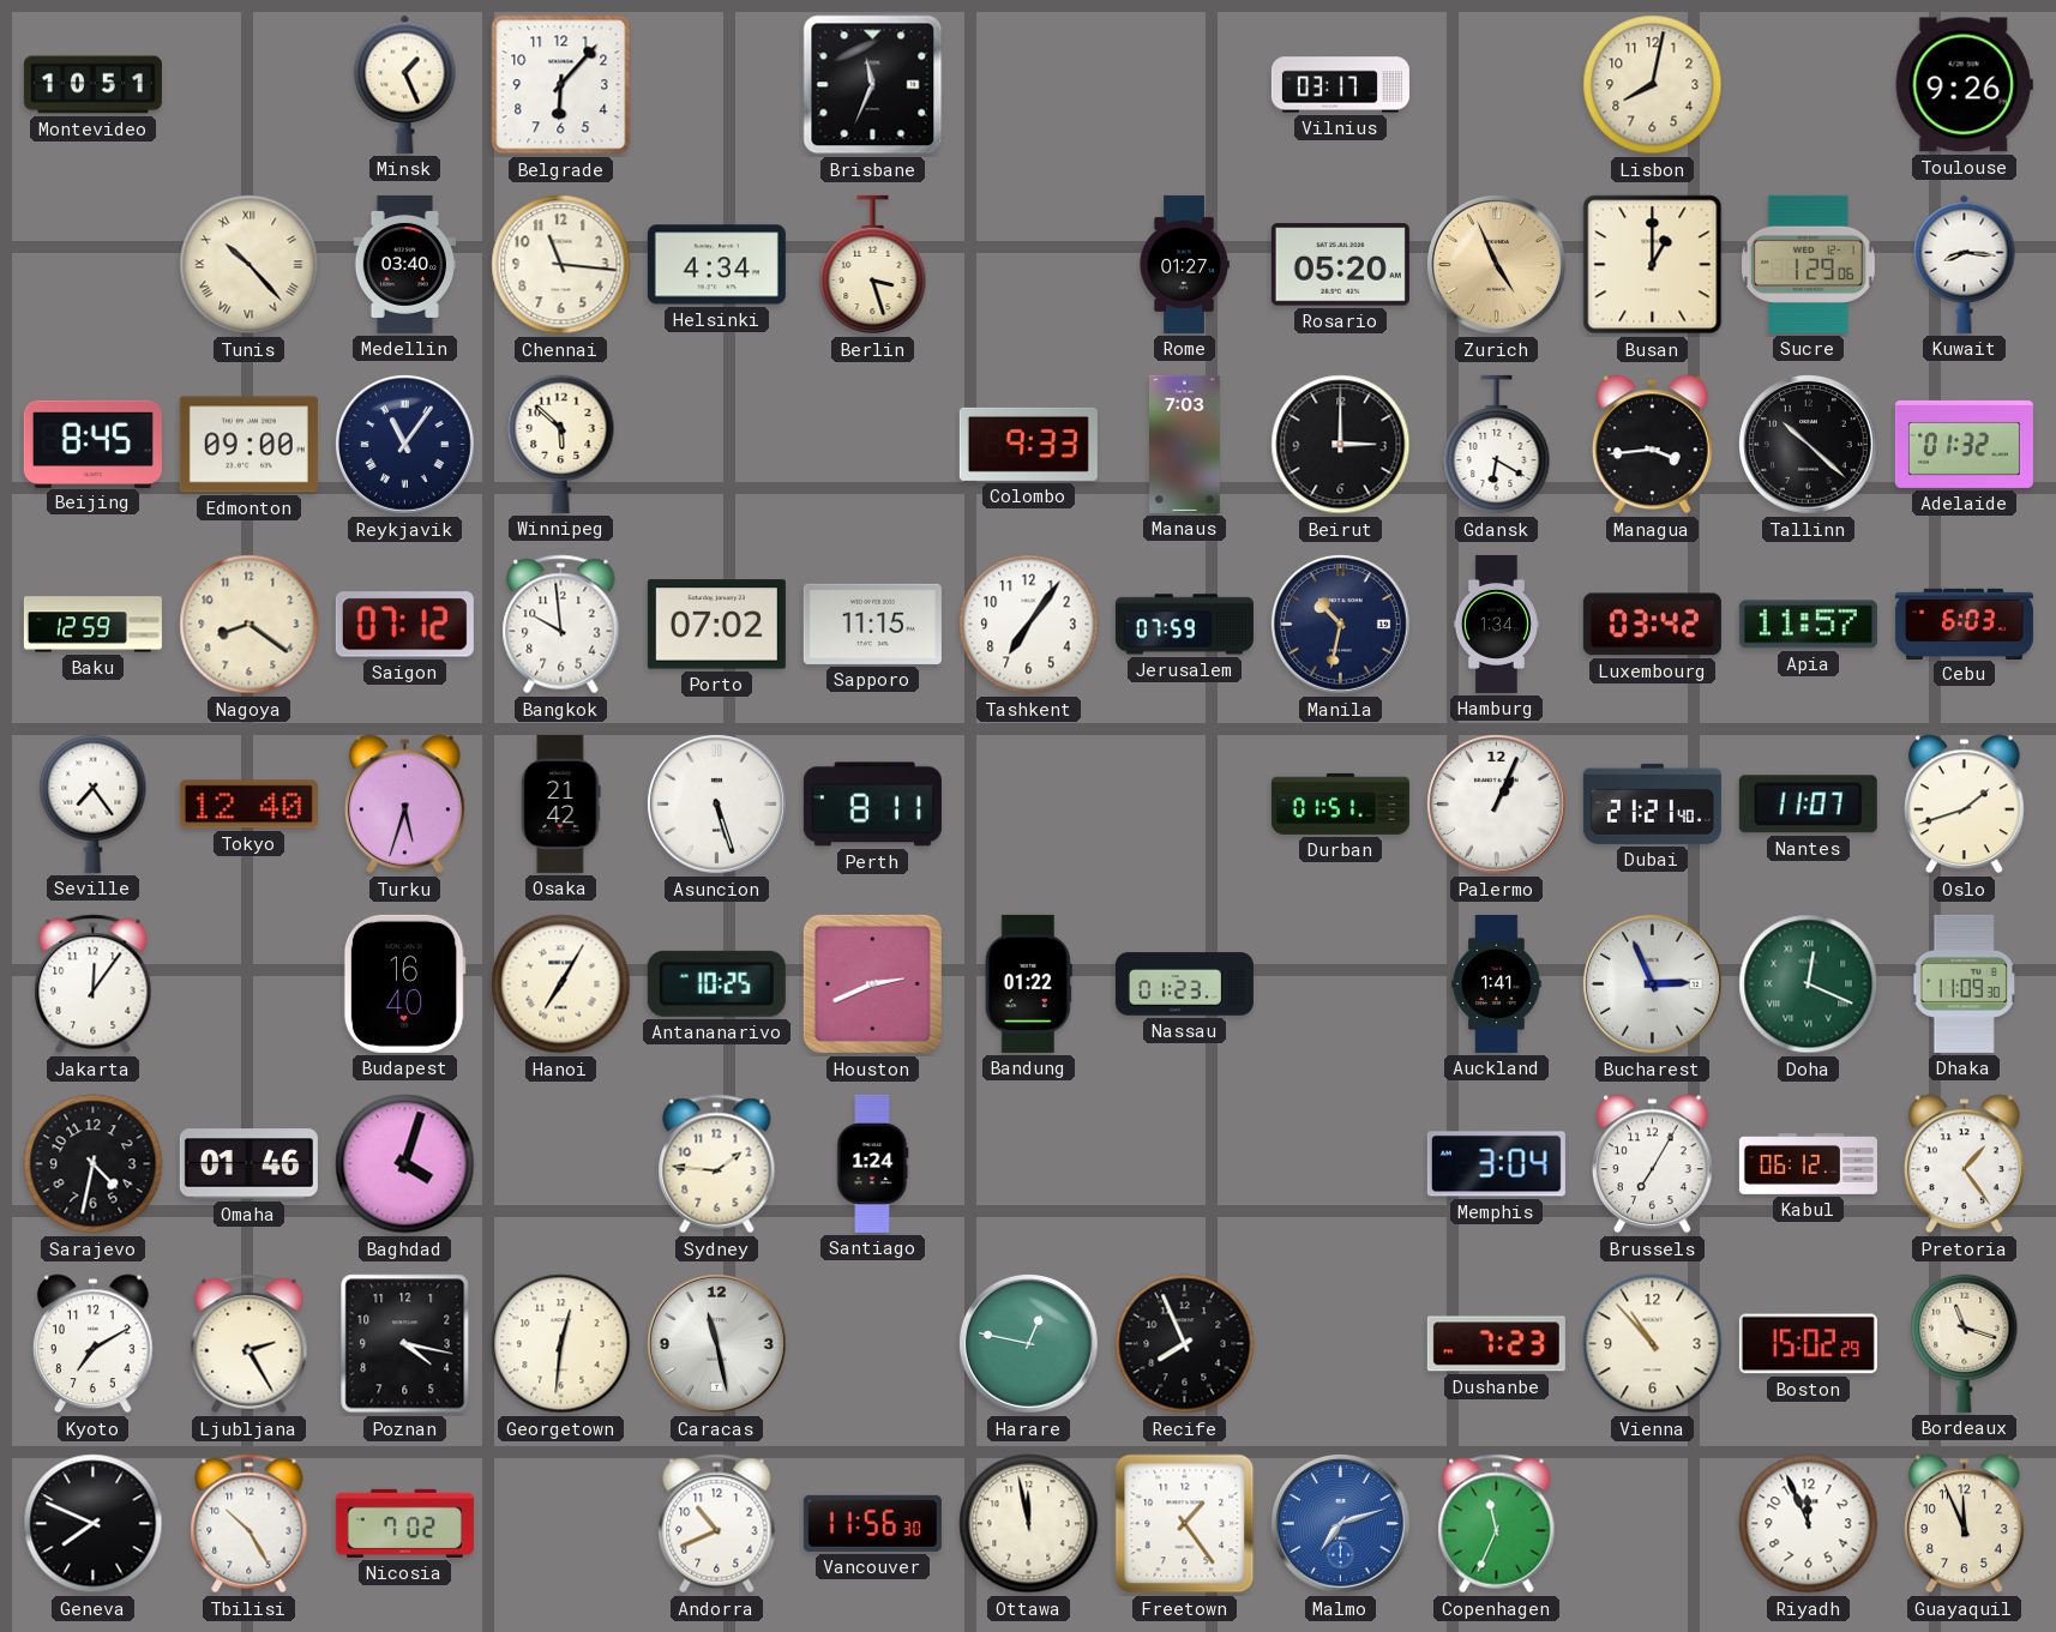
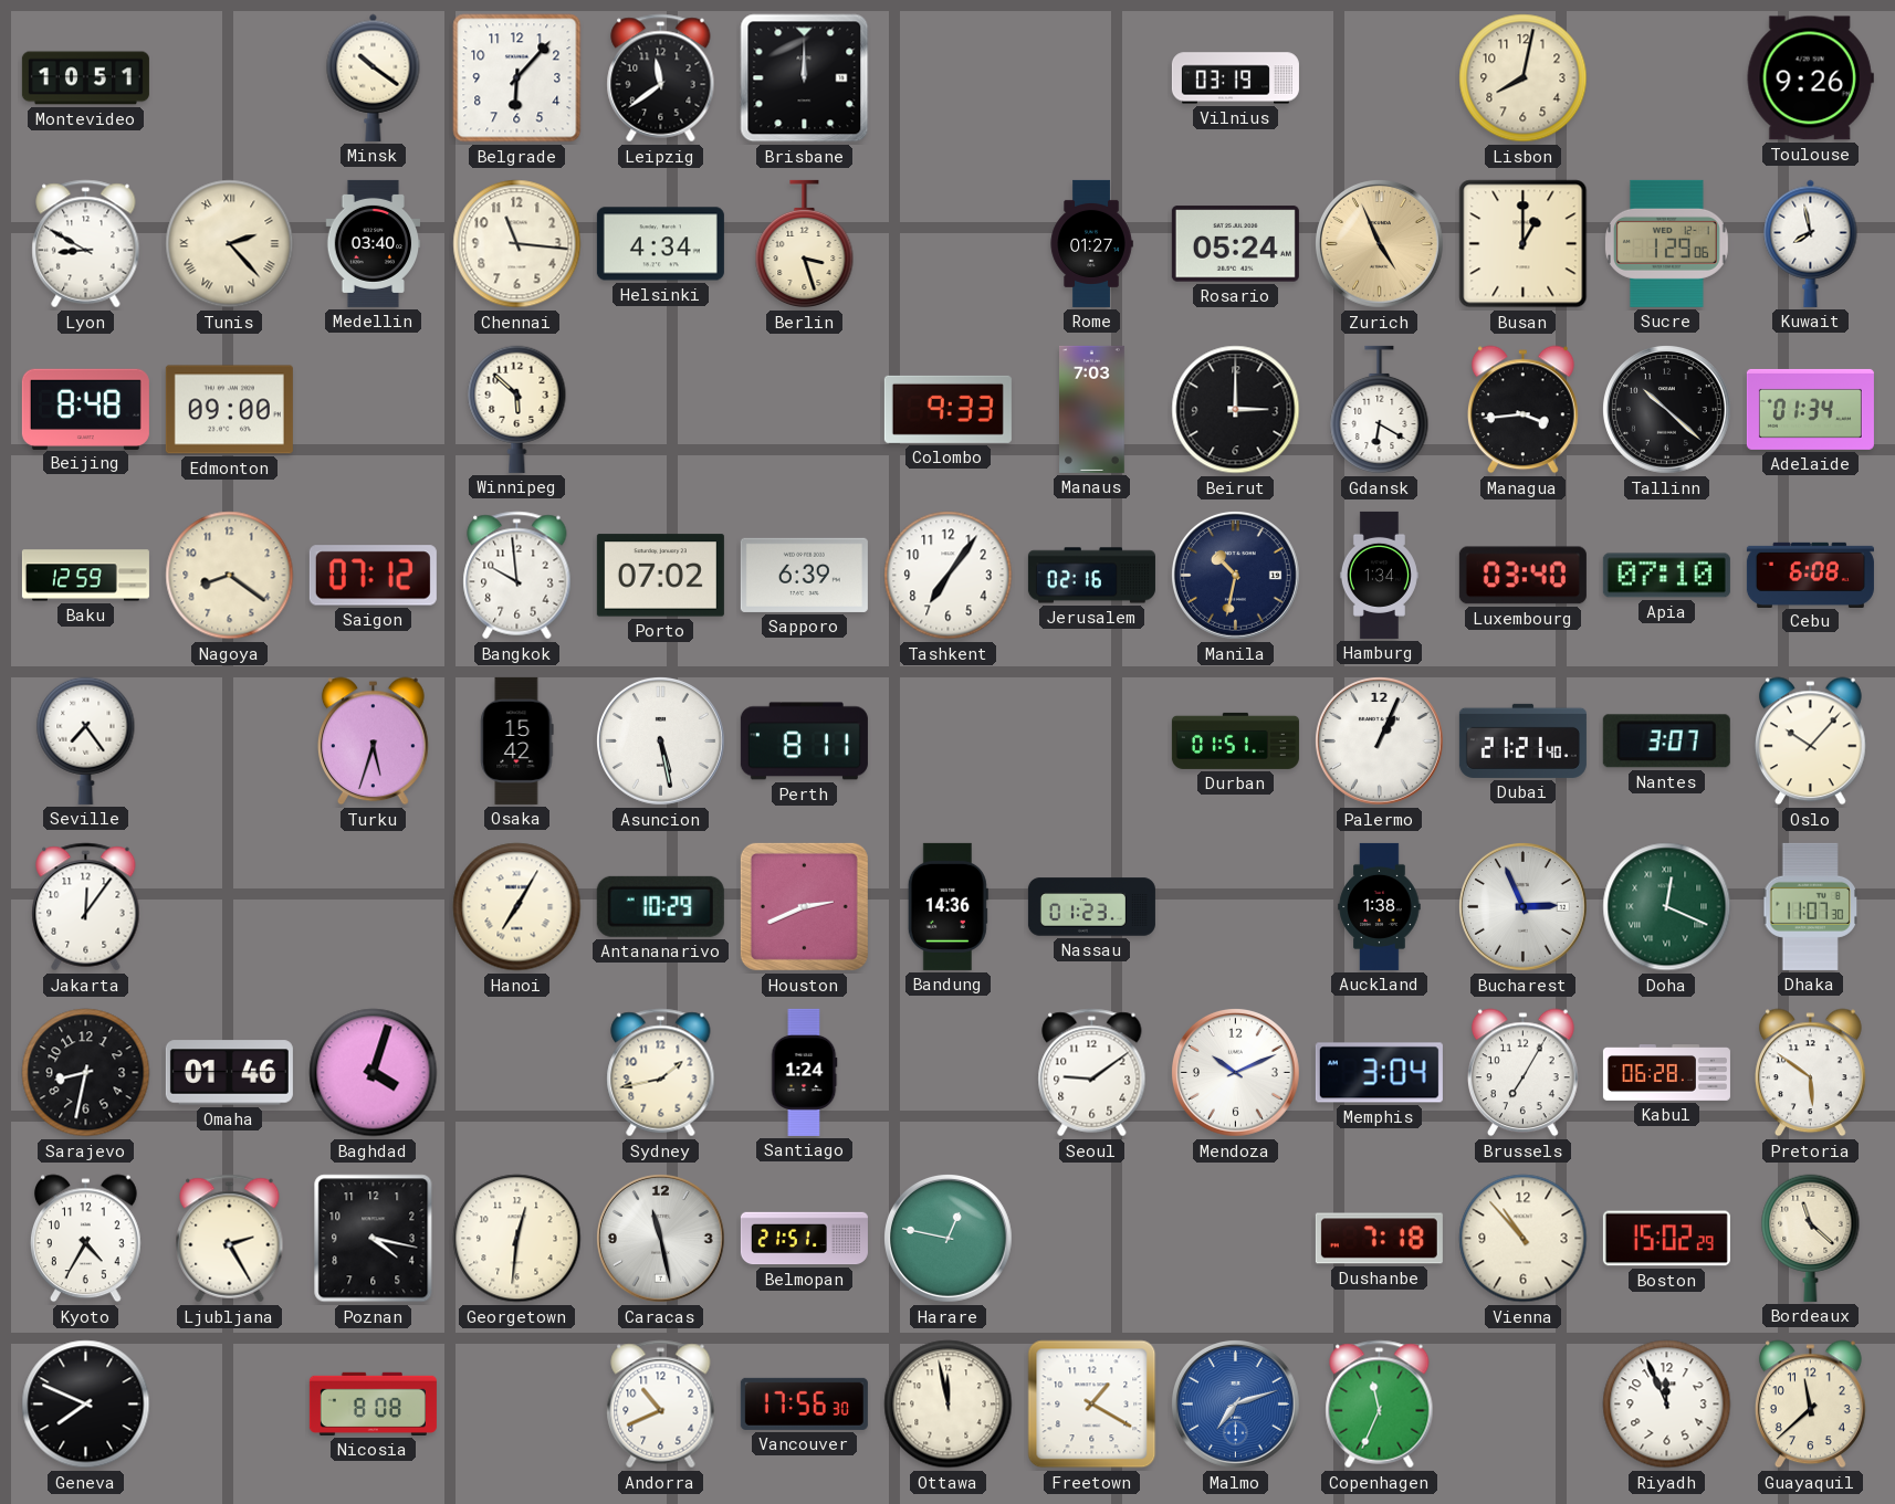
Minsk: 1:26 -> 10:21 (374, 77)
Leipzig: none -> 11:39 (661, 78)
Brisbane: 11:34 -> 12:00 (805, 78)
Vilnius: 03:17 -> 03:19 (1235, 78)
Lyon: none -> 8:50 (86, 244)
Tunis: 10:23 -> 2:23 (230, 244)
Rosario: 05:20 -> 05:24 (1235, 244)
Kuwait: 8:16 -> 7:58 (1811, 243)
Beijing: 8:45 -> 8:48 (85, 409)
Reykjavik: 11:06 -> none (405, 445)
Adelaide: 01:32 -> 01:34 (1810, 409)
Sapporo: 11:15 -> 6:39 (804, 575)
Jerusalem: 07:59 -> 02:16 (1091, 576)
Luxembourg: 03:42 -> 03:40 (1522, 576)
Apia: 11:57 -> 07:10 (1666, 576)
Cebu: 6:03 -> 6:08 (1810, 575)
Tokyo: 12:40 -> none (248, 805)
Osaka: 21:42 -> 15:42 (517, 740)
Asuncion: 5:27 -> 5:28 (661, 742)
Nantes: 11:07 -> 3:07 (1666, 742)
Oslo: 1:42 -> 10:07 (1810, 742)
Budapest: 16:40 -> none (404, 983)
Antananarivo: 10:25 -> 10:29 (660, 906)
Bandung: 01:22 -> 14:36 (947, 906)
Auckland: 1:41 -> 1:38 (1380, 906)
Dhaka: 11:09 -> 11:07 (1811, 906)
Sarajevo: 4:32 -> 8:32 (86, 1073)
Sydney: 1:46 -> 1:43 (661, 1073)
Seoul: none -> 9:09 (1092, 1073)
Mendoza: none -> 10:11 (1236, 1073)
Kabul: 06:12 -> 06:28 (1666, 1073)
Pretoria: 1:24 -> 5:51 (1810, 1073)
Kyoto: 7:10 -> 4:35 (85, 1239)
Belmopan: none -> 21:51 (804, 1239)
Recife: 7:56 -> none (1185, 1344)
Dushanbe: 7:23 -> 7:18 (1379, 1239)
Bordeaux: 11:18 -> 11:22 (1811, 1238)
Tbilisi: 10:25 -> none (250, 1524)
Nicosia: 7:02 -> 8:08 (373, 1403)
Vancouver: 11:56 -> 17:56 (804, 1403)
Freetown: 1:24 -> 1:20 (1092, 1405)
Guayaquil: 11:56 -> 11:38 (1810, 1405)
